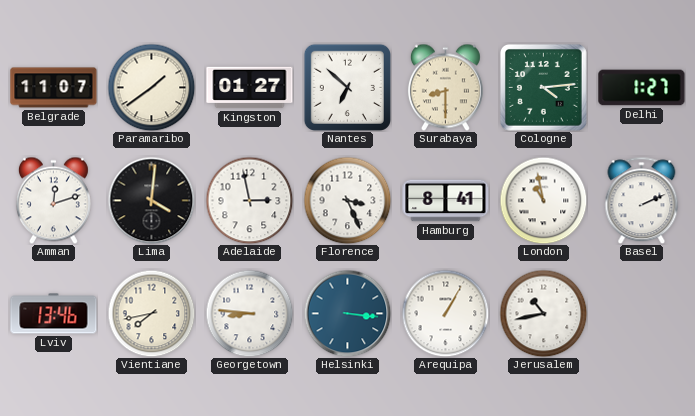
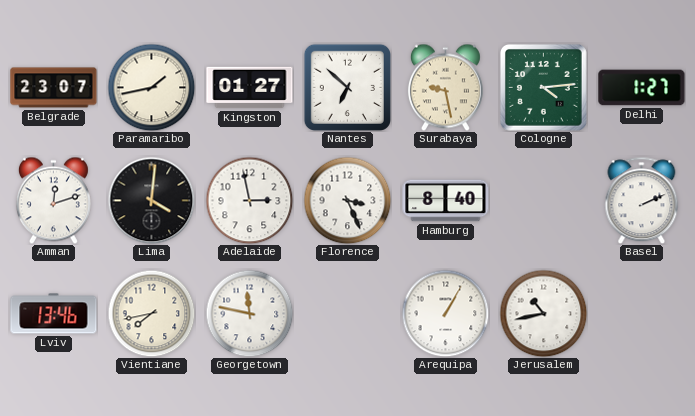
Belgrade: 11:07 -> 23:07 (54, 88)
Paramaribo: 1:39 -> 1:43 (151, 87)
Surabaya: 8:30 -> 9:28 (445, 87)
Hamburg: 8:41 -> 8:40 (446, 201)
London: 10:58 -> none (543, 200)
Georgetown: 8:46 -> 11:47 (249, 313)
Helsinki: 3:16 -> none (347, 313)
